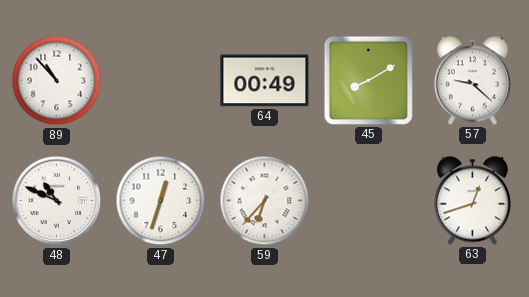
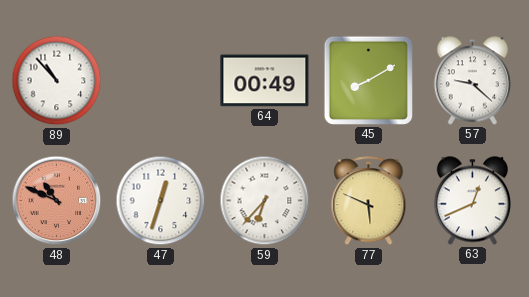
48 dial: white -> salmon (57, 201)
77: none -> 5:49 (369, 201)
63: 12:42 -> 12:41 (472, 201)
